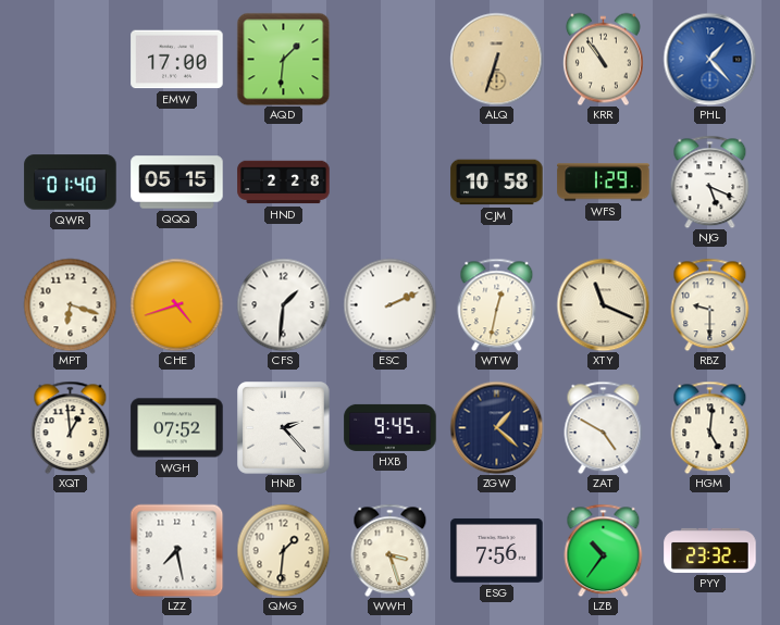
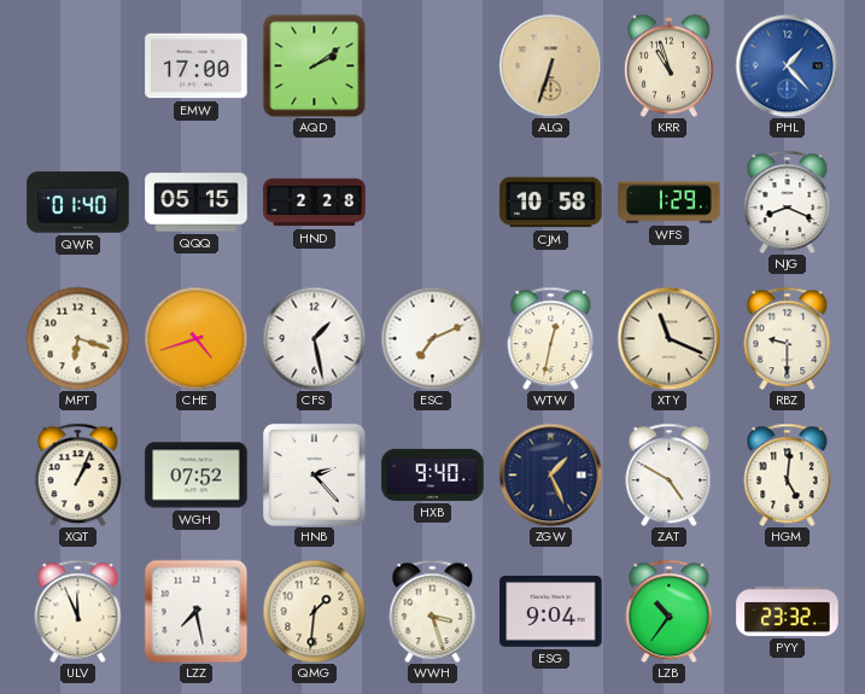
AQD: 1:31 -> 2:09 (314, 65)
KRR: 10:54 -> 10:57 (668, 65)
NJG: 5:19 -> 8:19 (788, 202)
CFS: 1:31 -> 1:28 (314, 338)
ESC: 2:11 -> 7:11 (432, 338)
XQT: 12:59 -> 1:04 (78, 474)
HXB: 9:45 -> 9:40 (433, 474)
ZGW: 1:22 -> 1:26 (550, 474)
ULV: none -> 11:56 (78, 611)
ESG: 7:56 -> 9:04 (551, 611)
